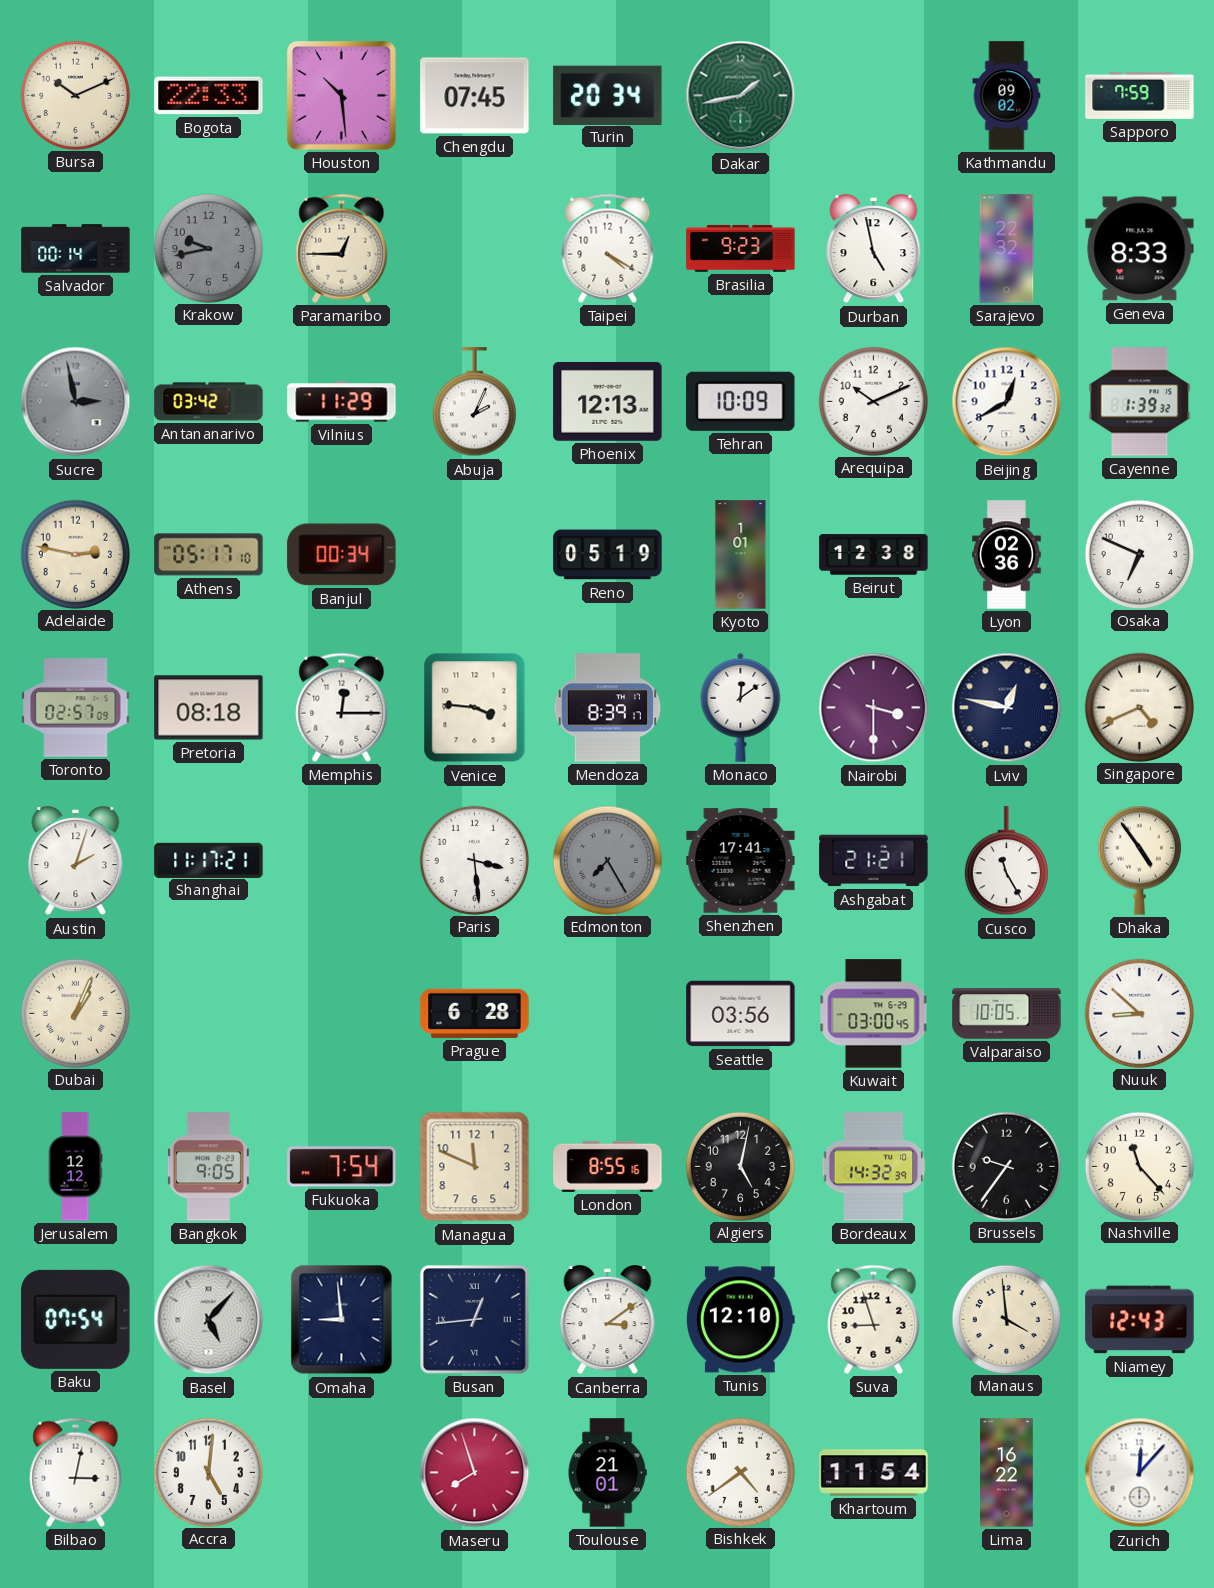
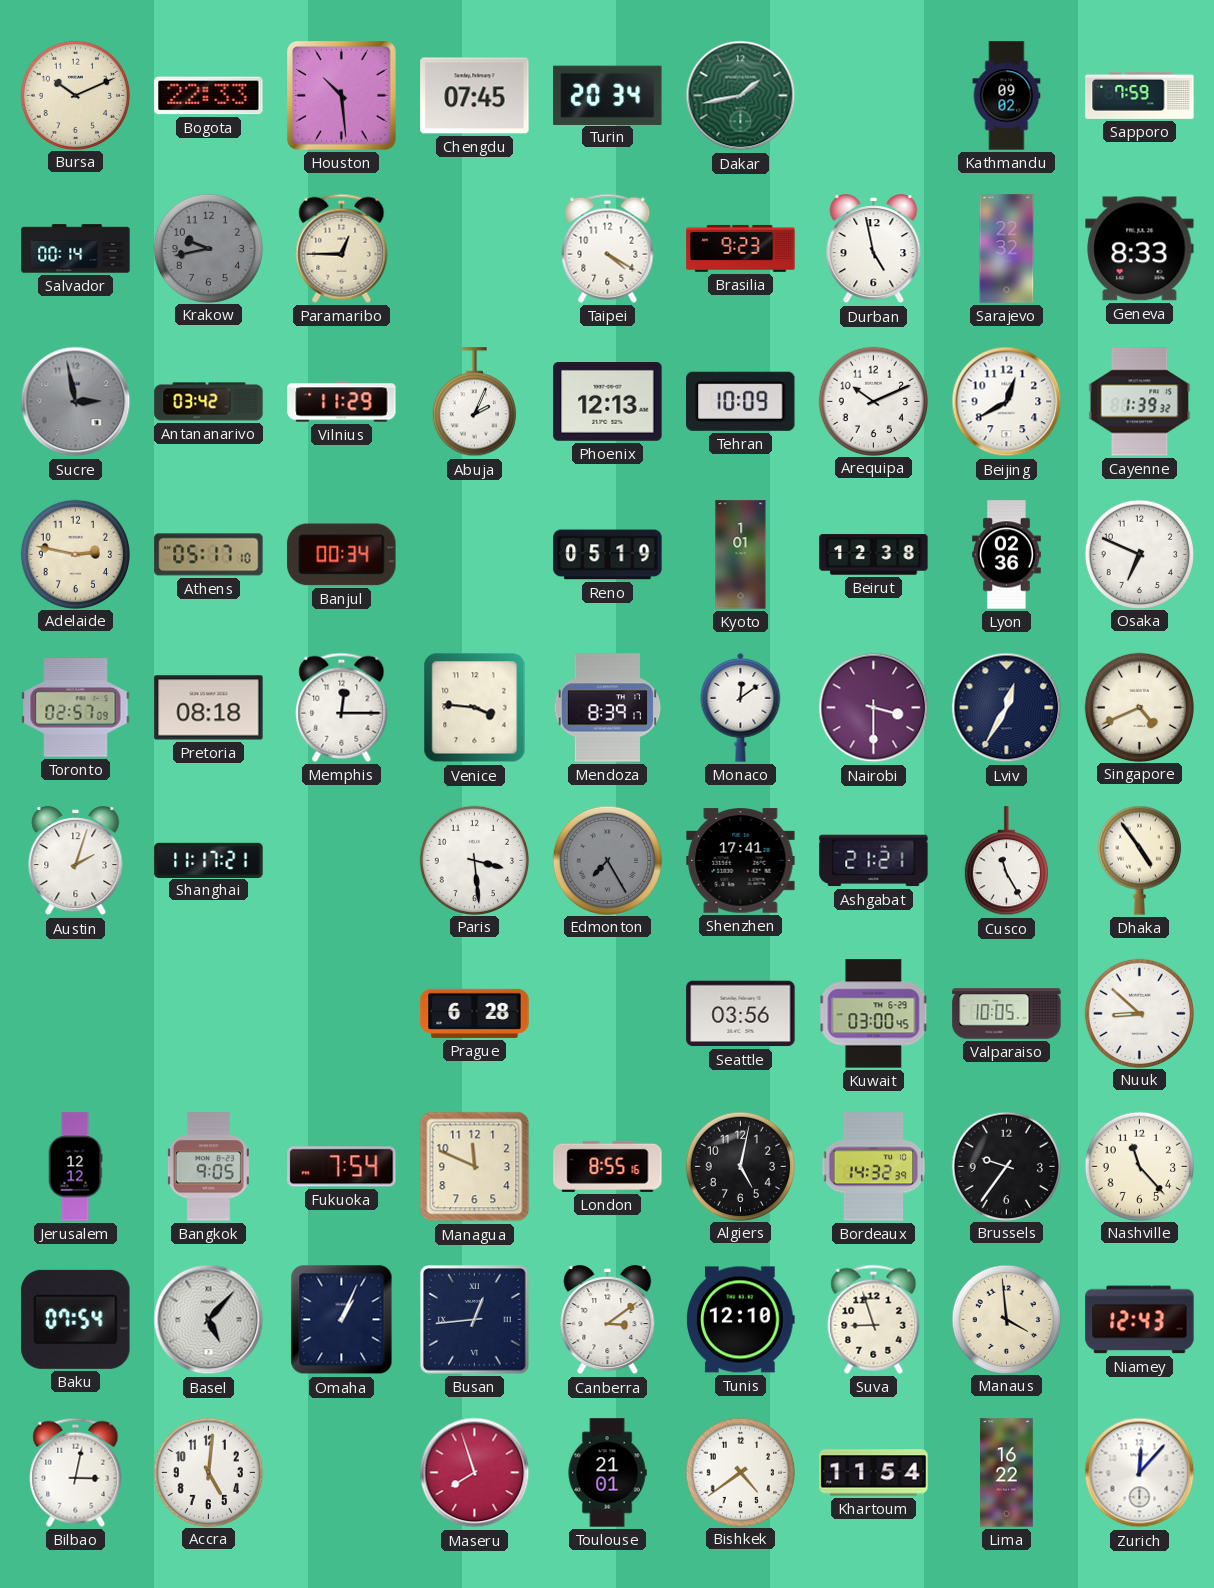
Lviv: 12:47 -> 12:35 (1007, 708)
Dubai: 1:04 -> none (75, 1013)
Omaha: 8:59 -> 1:04 (342, 1320)
